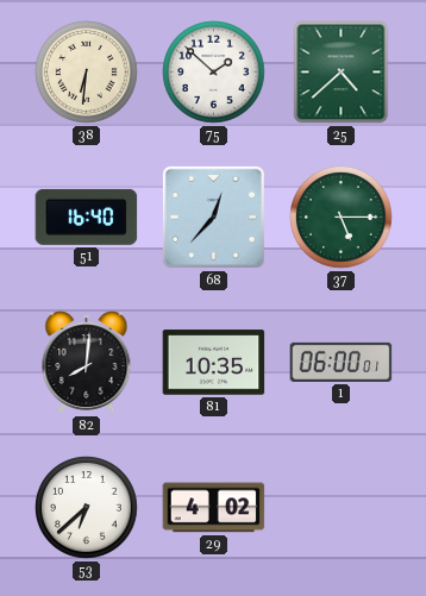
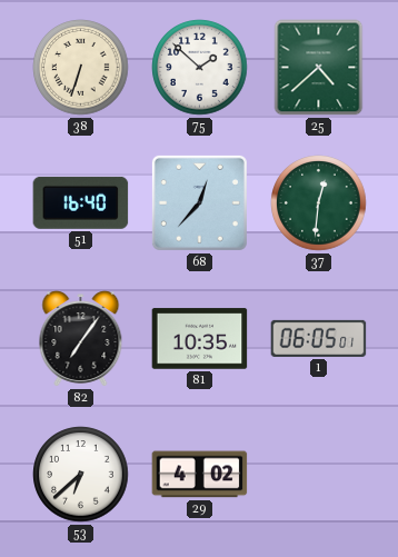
38: 6:31 -> 6:33 (81, 68)
37: 5:15 -> 12:31 (319, 203)
82: 8:01 -> 7:06 (81, 339)
1: 06:00 -> 06:05 (319, 338)
